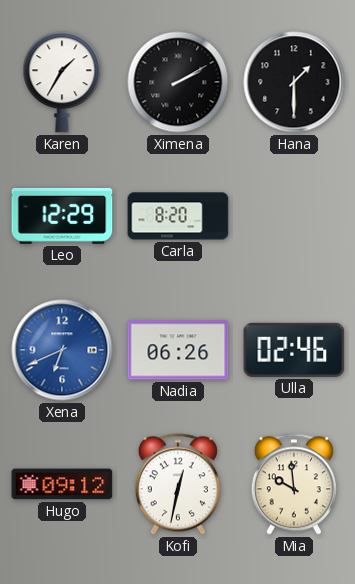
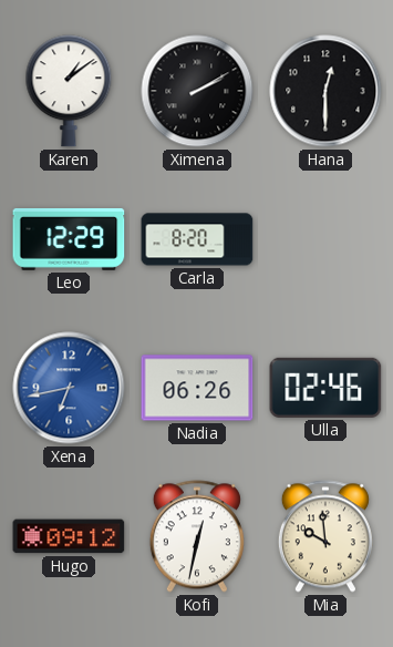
Karen: 1:35 -> 1:09 (69, 91)
Hana: 1:30 -> 12:30 (325, 91)
Xena: 6:41 -> 6:43 (69, 388)
